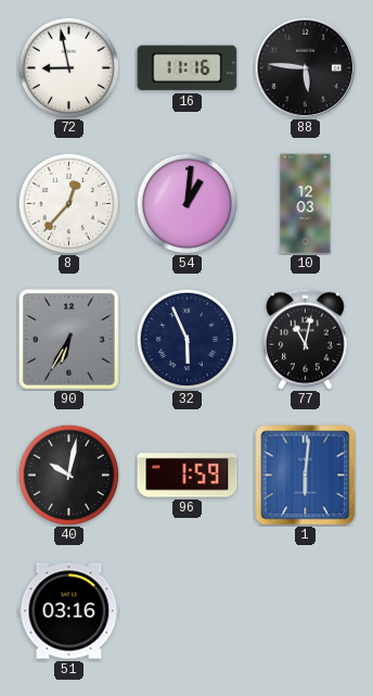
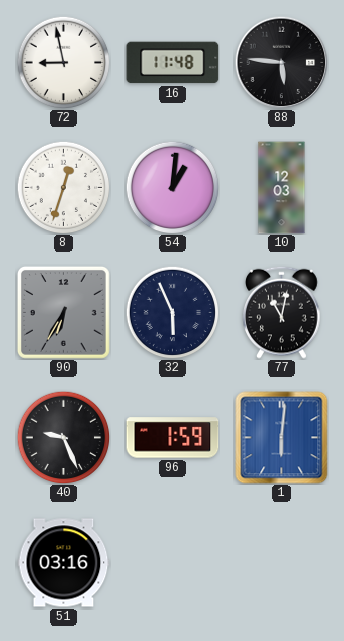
16: 11:16 -> 11:48 (173, 63)
8: 12:37 -> 12:33 (63, 187)
40: 10:02 -> 9:26 (63, 437)
